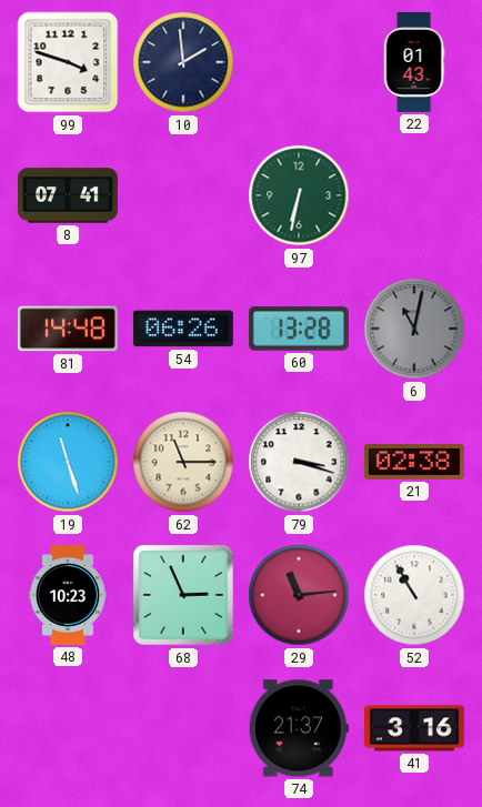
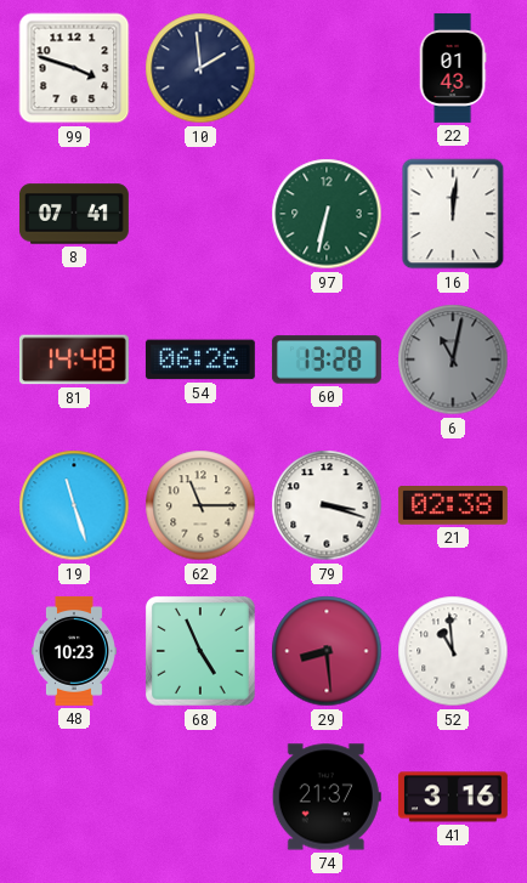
16: none -> 12:01 (453, 214)
68: 2:56 -> 4:56 (200, 651)
29: 11:14 -> 8:29 (327, 651)
52: 10:55 -> 10:59 (453, 651)
